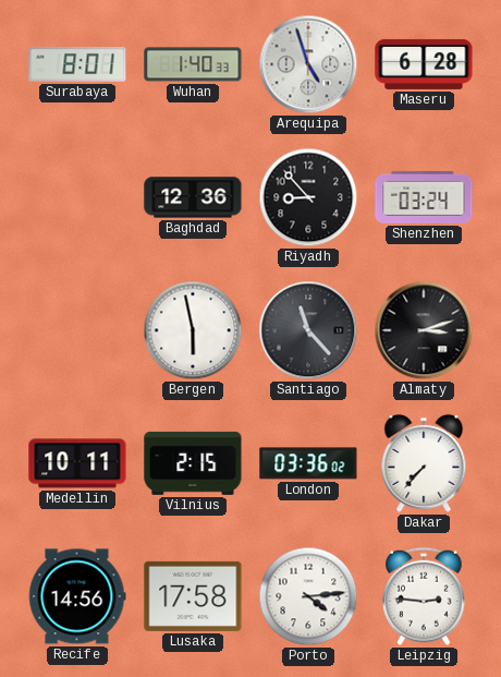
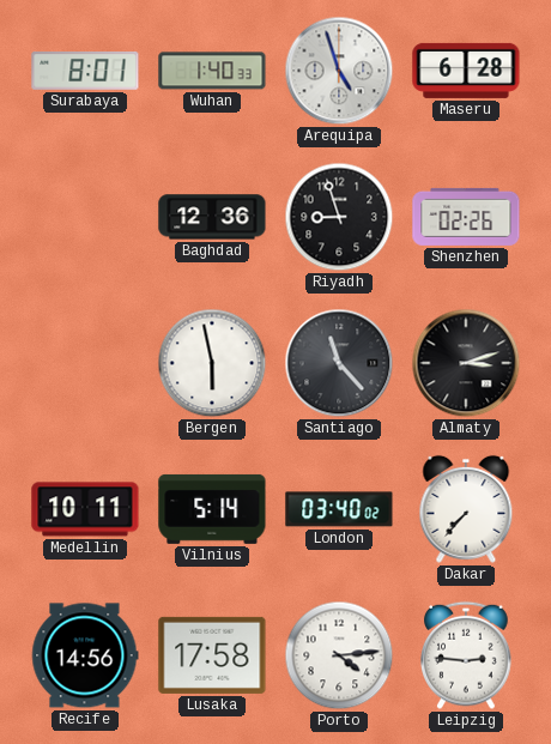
Riyadh: 8:53 -> 8:57 (339, 217)
Shenzhen: 03:24 -> 02:26 (466, 217)
Vilnius: 2:15 -> 5:14 (212, 509)
London: 03:36 -> 03:40 (339, 509)
